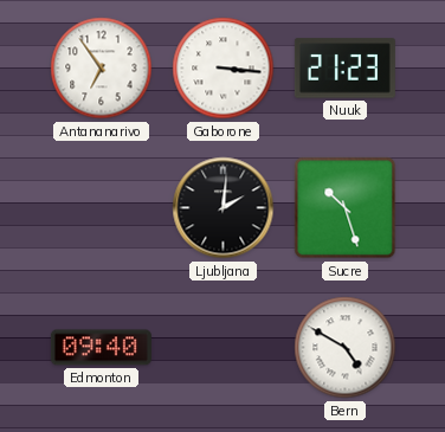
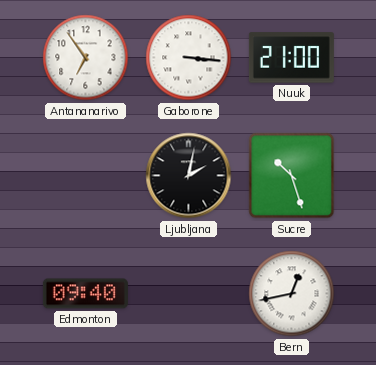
Nuuk: 21:23 -> 21:00 (291, 58)
Ljubljana: 2:01 -> 2:02 (189, 176)
Bern: 4:50 -> 12:43 (292, 294)
